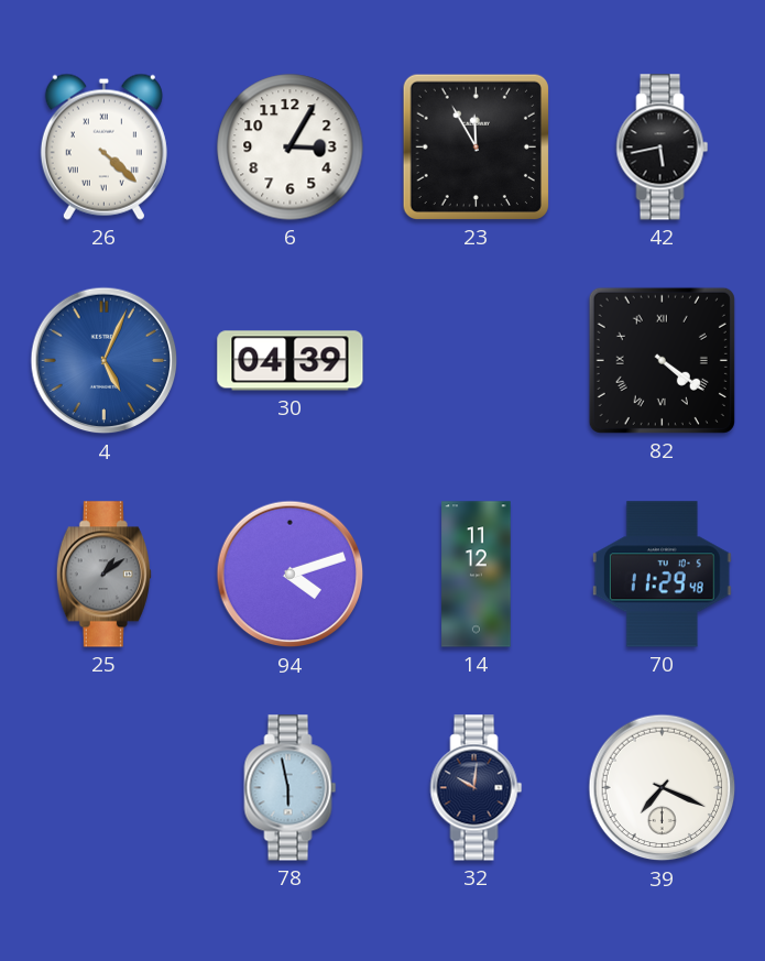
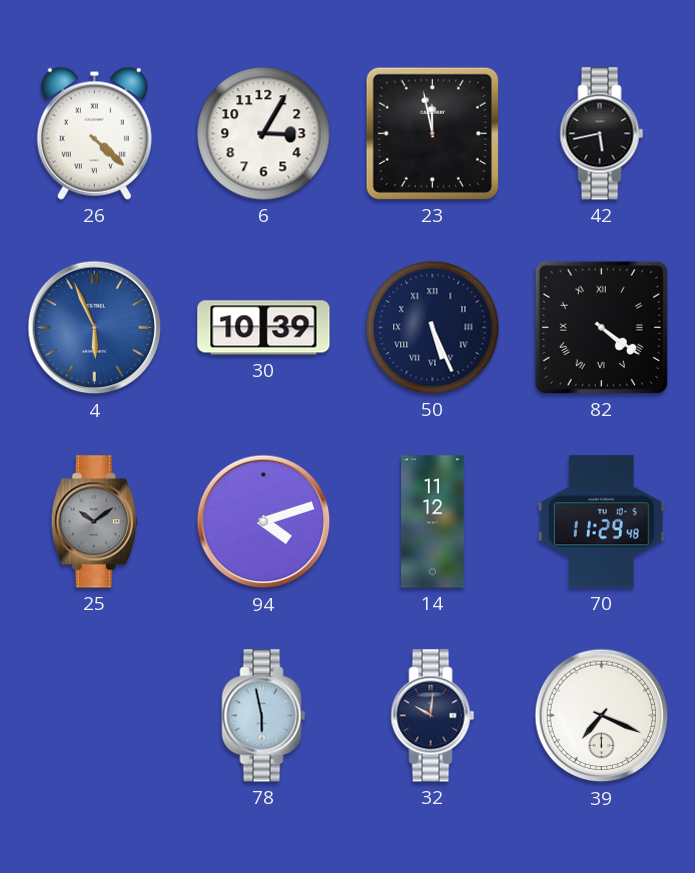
23: 11:55 -> 11:58 (432, 133)
4: 5:04 -> 5:56 (95, 328)
30: 04:39 -> 10:39 (264, 328)
50: none -> 5:26 (433, 328)
25: 1:09 -> 10:09 (94, 522)
